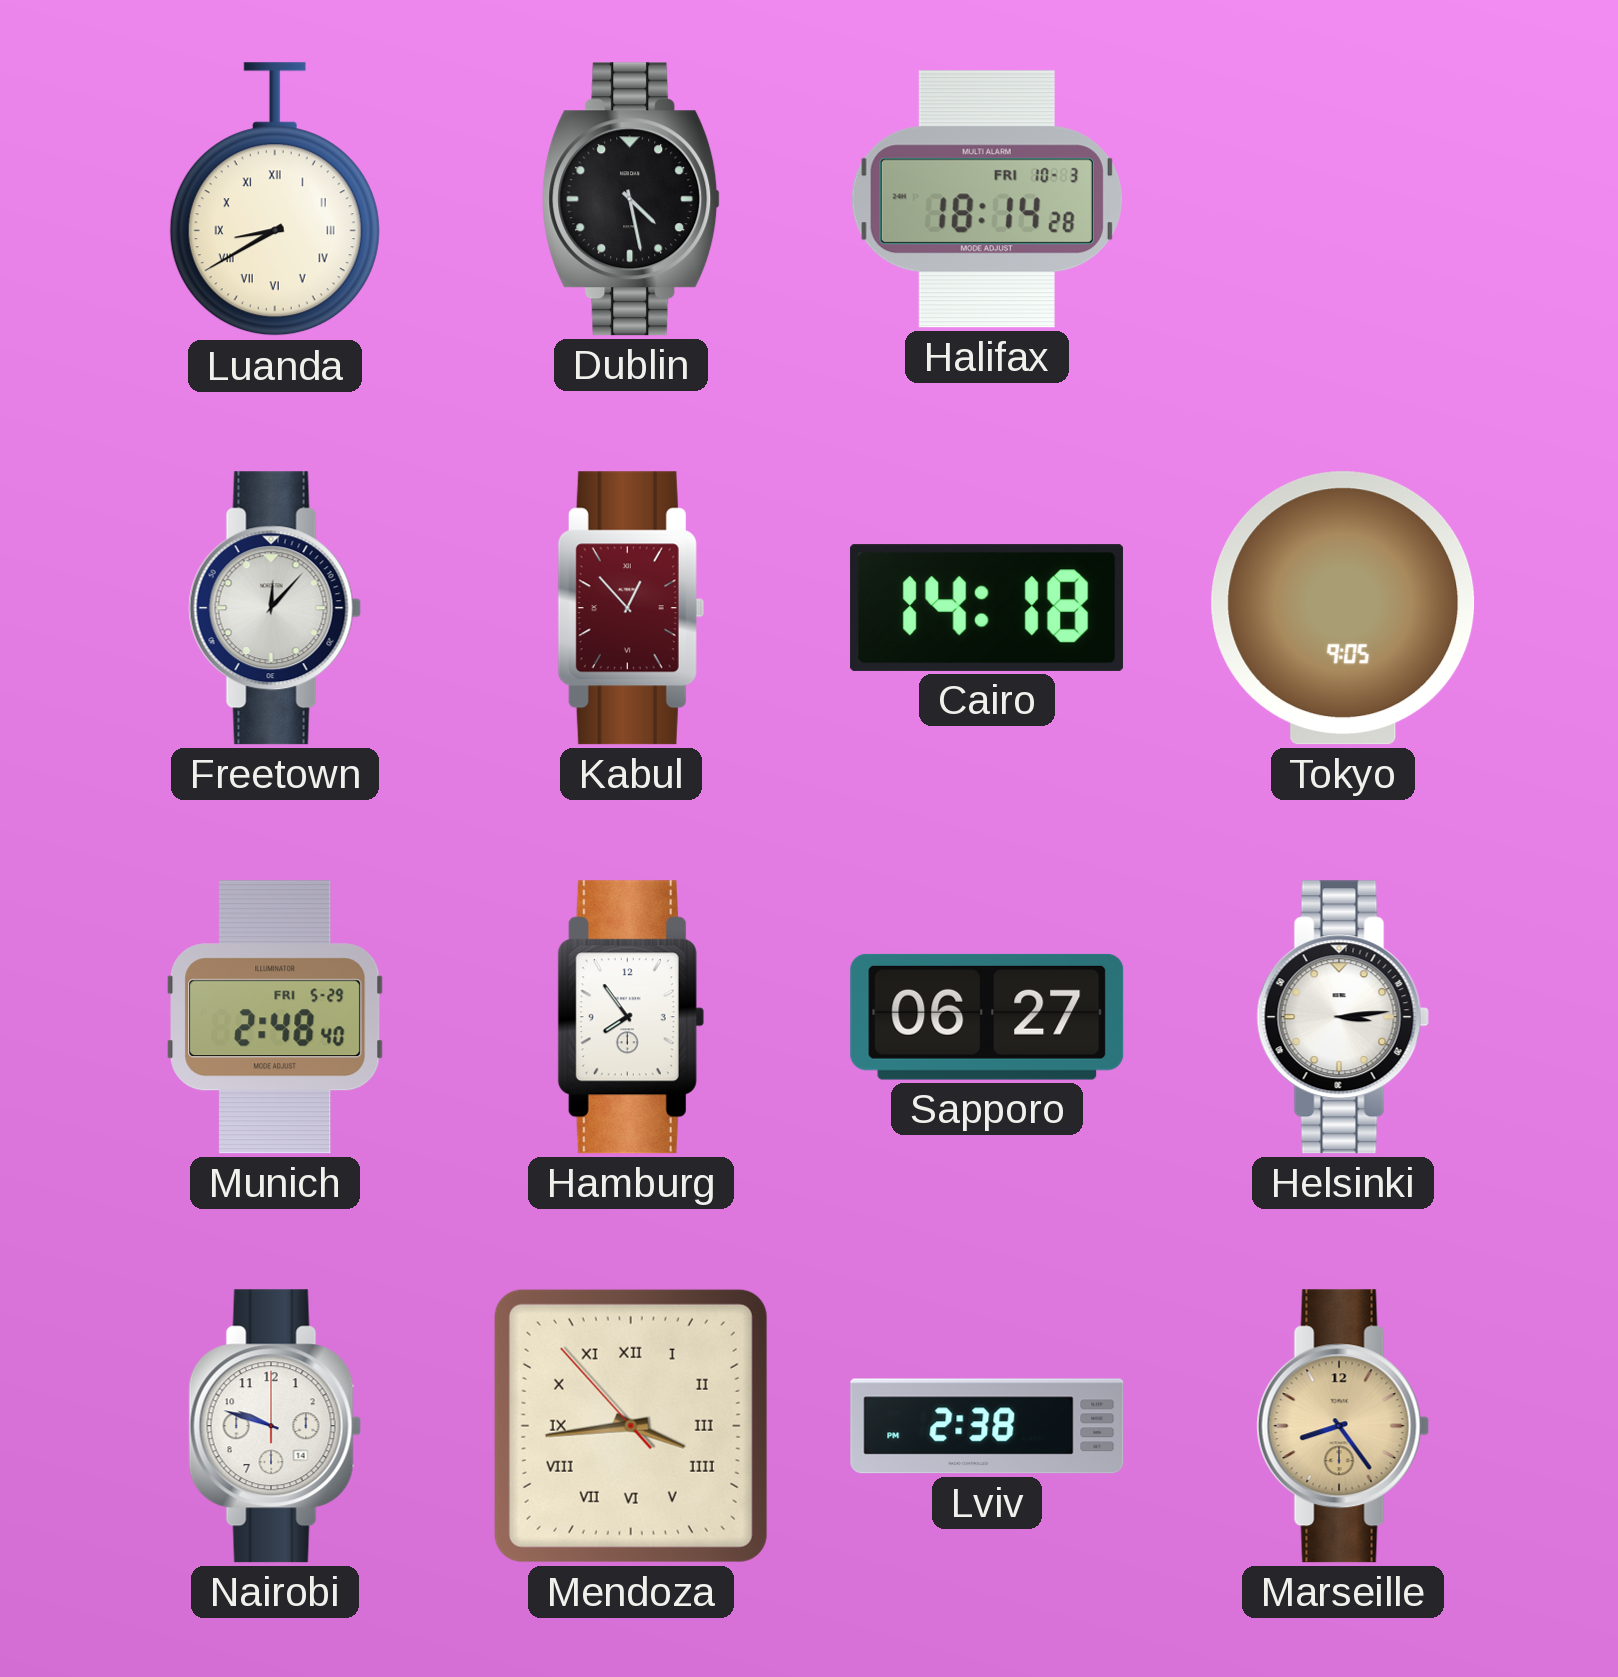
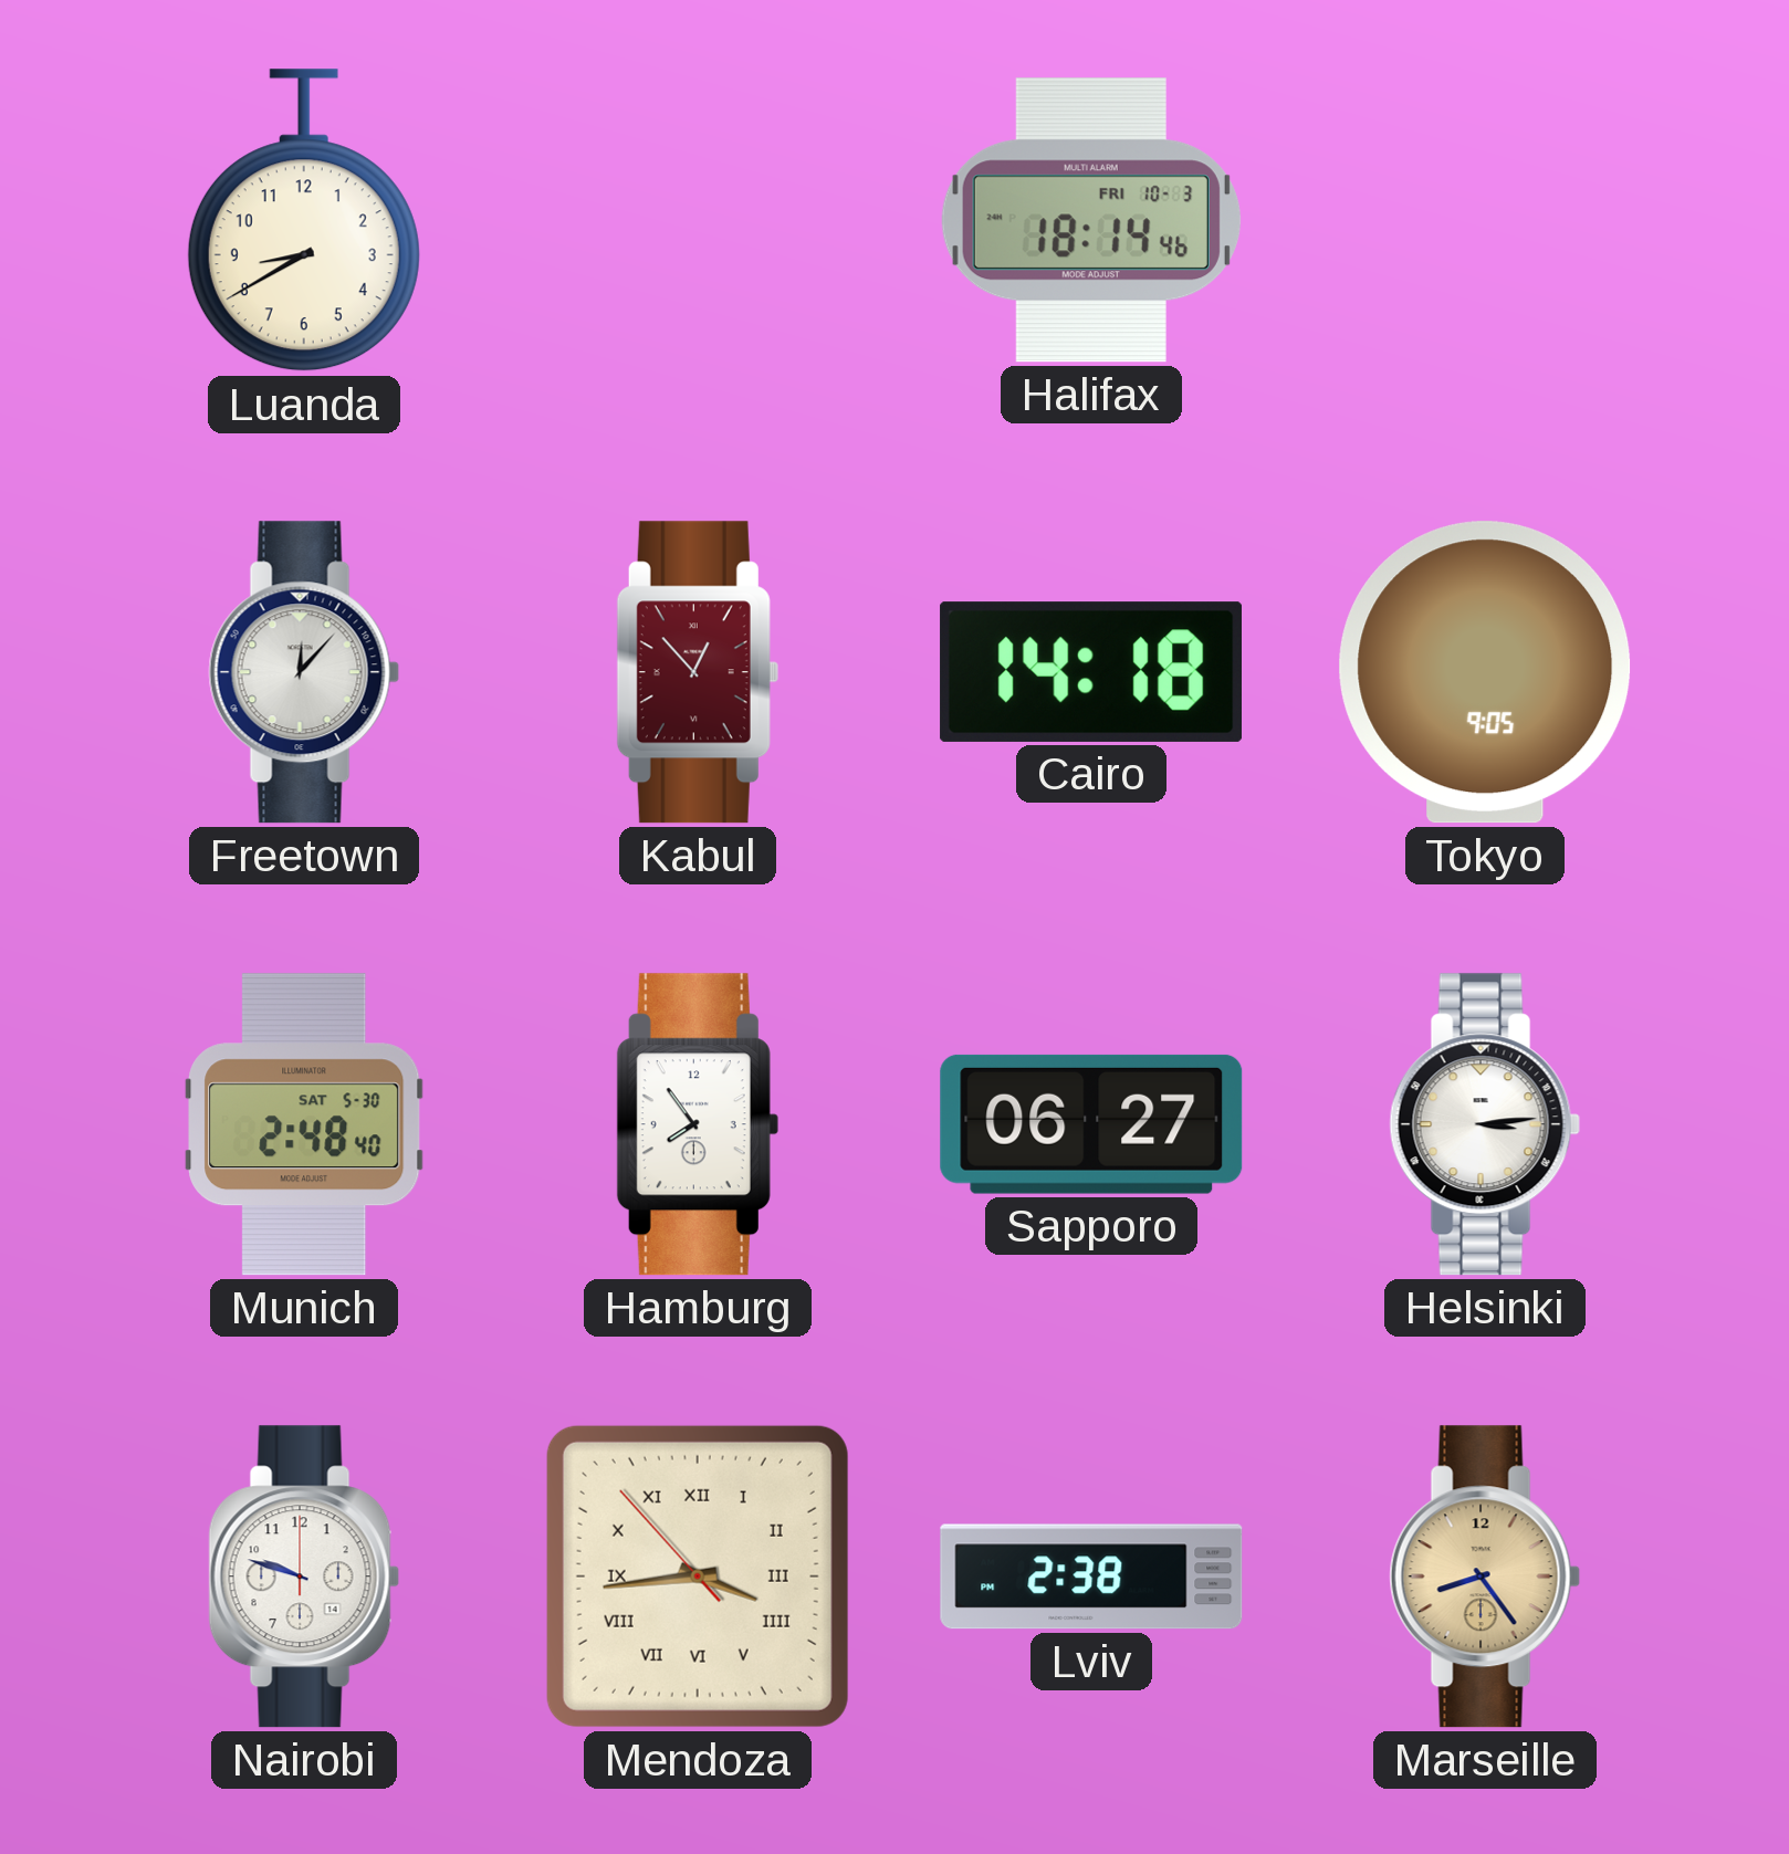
Luanda numerals: Roman -> Arabic (304, 221)
Dublin: 4:28 -> none (632, 199)
Halifax: 18:14:28 -> 18:14:46 (1091, 220)
Munich date: FRI 5-29 -> SAT 5-30 (304, 1124)
